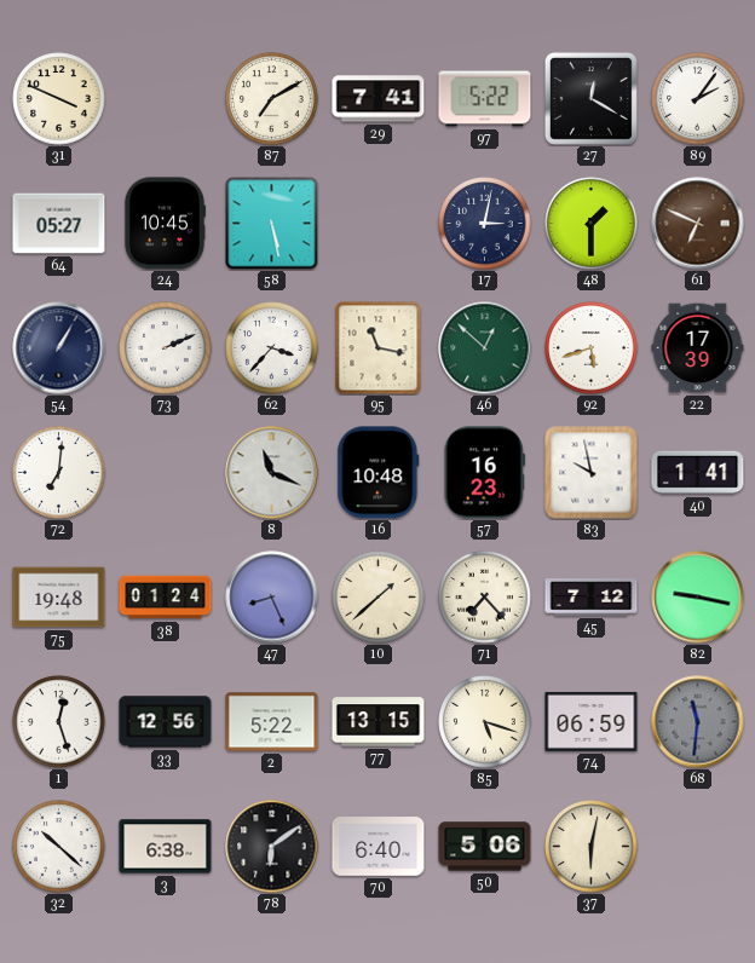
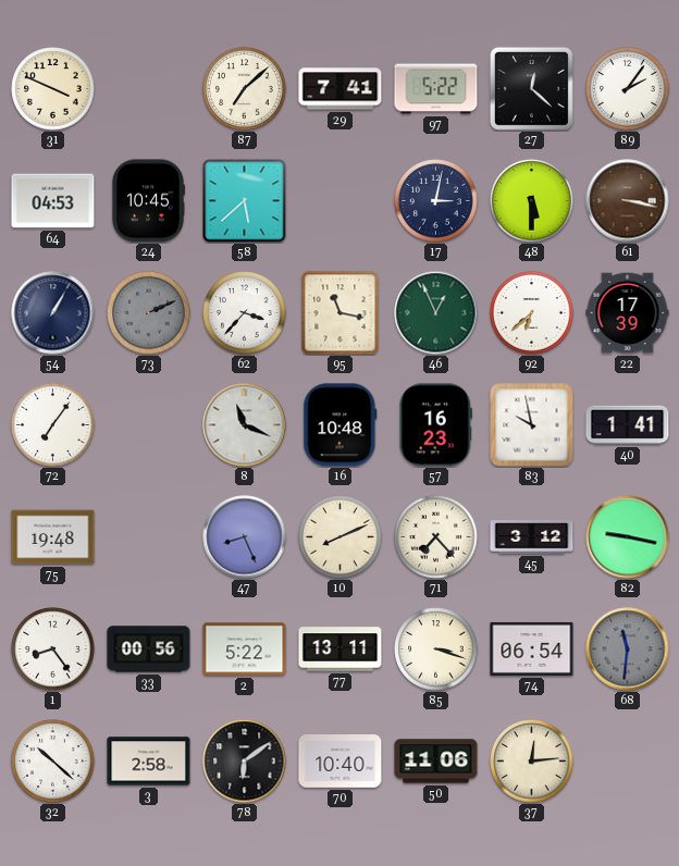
87: 7:10 -> 7:08 (245, 89)
27: 12:20 -> 12:22 (531, 88)
64: 05:27 -> 04:53 (53, 201)
58: 5:28 -> 5:38 (245, 201)
48: 1:30 -> 5:30 (532, 201)
61: 6:49 -> 3:17 (628, 201)
73 dial: white -> grey (149, 313)
46: 12:52 -> 12:56 (436, 313)
92: 5:42 -> 6:38 (532, 313)
72: 7:01 -> 7:06 (53, 425)
38: 01:24 -> none (166, 598)
10: 1:38 -> 8:11 (341, 537)
45: 7:12 -> 3:12 (532, 537)
1: 12:27 -> 8:24 (53, 649)
33: 12:56 -> 00:56 (149, 649)
77: 13:15 -> 13:11 (341, 649)
85: 5:18 -> 3:18 (436, 649)
74: 06:59 -> 06:54 (532, 648)
3: 6:38 -> 2:58 (149, 762)
70: 6:40 -> 10:40 (341, 762)
50: 5:06 -> 11:06 (436, 762)
37: 6:02 -> 12:14 (532, 762)
